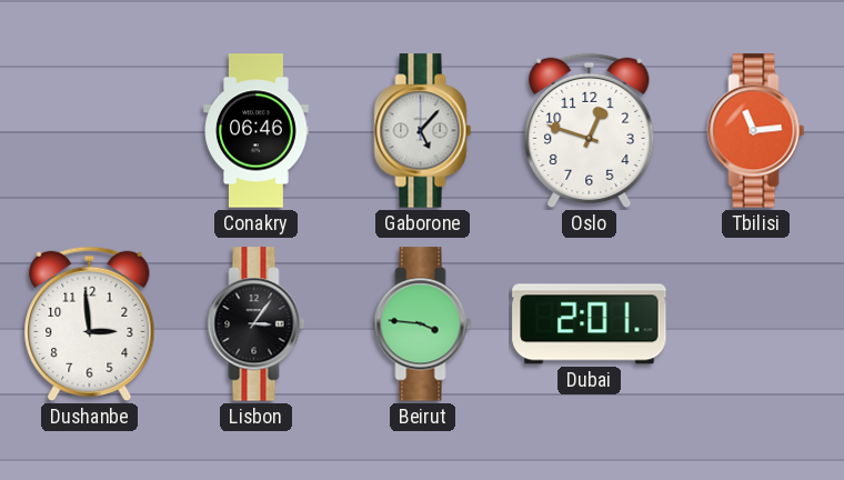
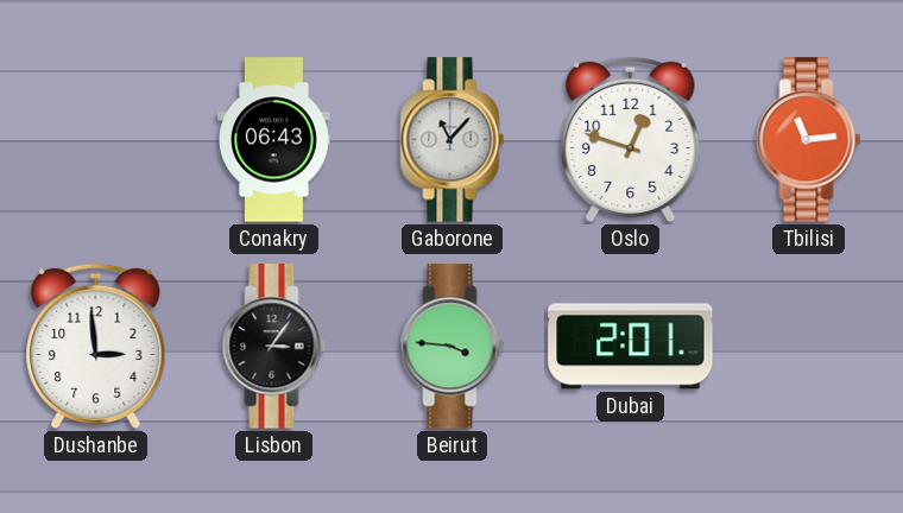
Conakry: 06:46 -> 06:43 (274, 140)
Gaborone: 5:07 -> 11:07 (453, 140)
